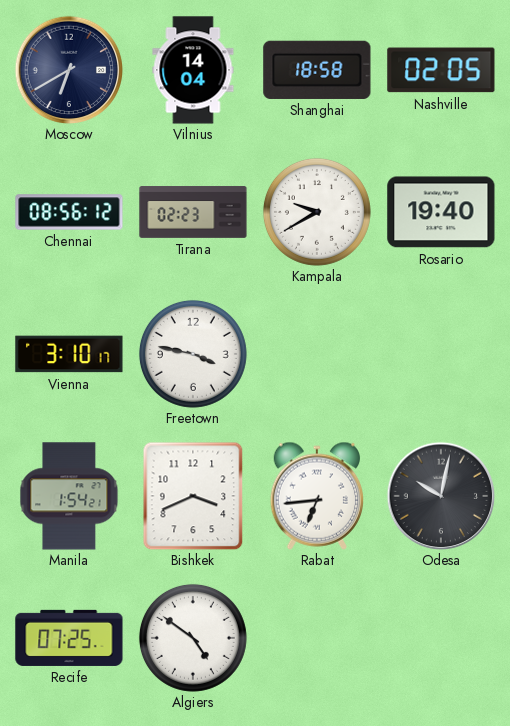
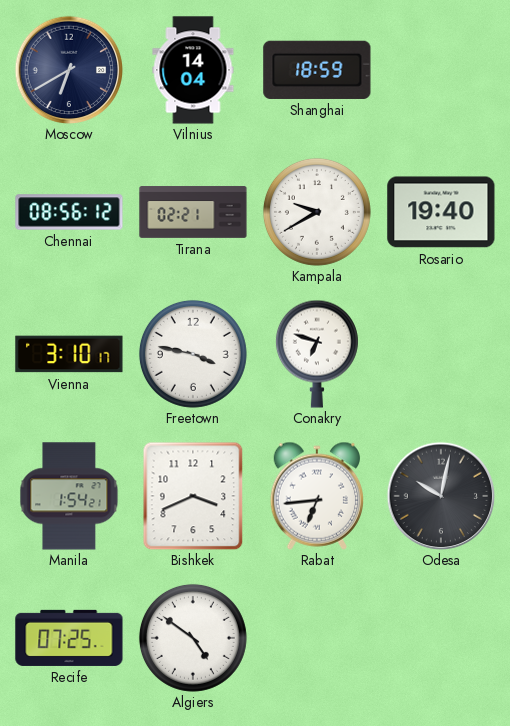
Shanghai: 18:58 -> 18:59 (317, 70)
Nashville: 02:05 -> none (441, 70)
Tirana: 02:23 -> 02:21 (193, 212)
Conakry: none -> 6:48 (317, 354)
